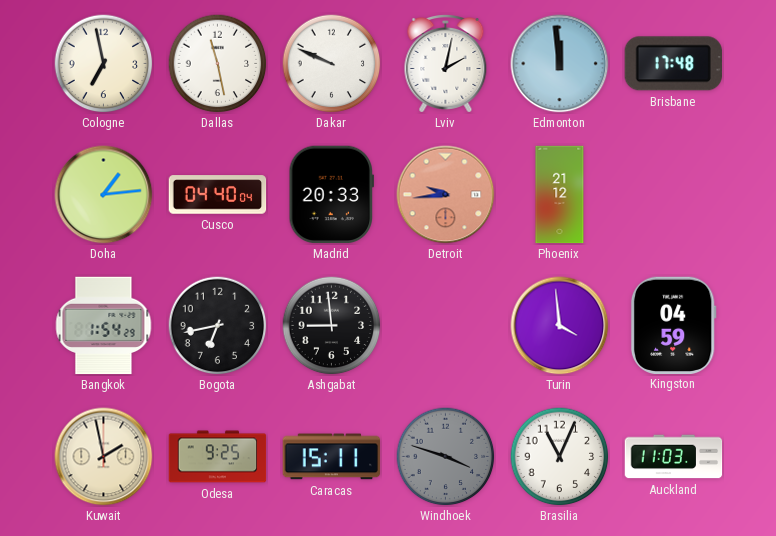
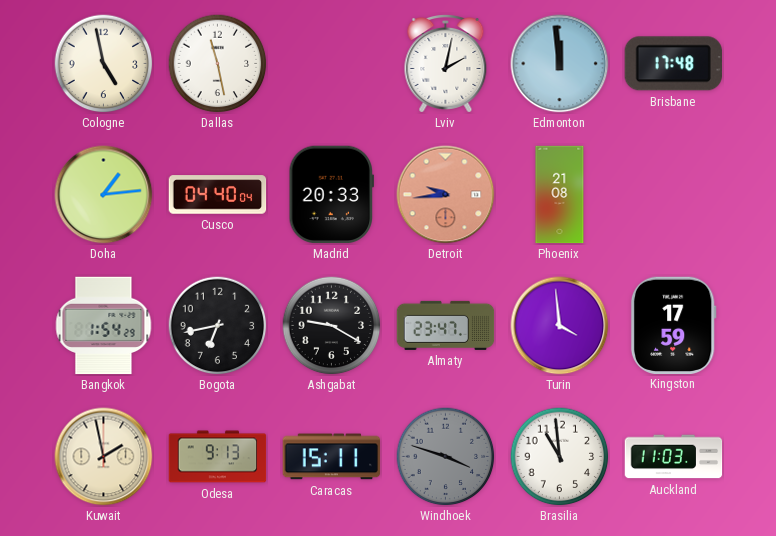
Cologne: 6:58 -> 4:58 (104, 64)
Dakar: 9:49 -> none (332, 64)
Phoenix: 21:12 -> 21:08 (560, 195)
Ashgabat: 8:59 -> 9:20 (332, 326)
Almaty: none -> 23:47 (446, 325)
Kingston: 04:59 -> 17:59 (673, 325)
Odesa: 9:25 -> 9:13 (218, 457)
Brasilia: 11:04 -> 10:59 (560, 457)
